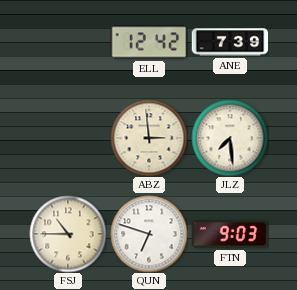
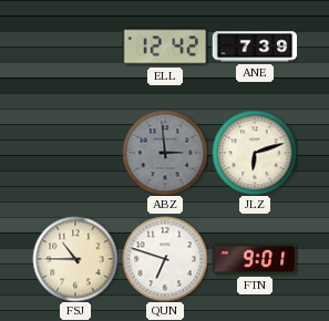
ABZ dial: cream -> grey (165, 153)
JLZ: 7:29 -> 6:12 (255, 153)
FTN: 9:03 -> 9:01 (255, 259)
